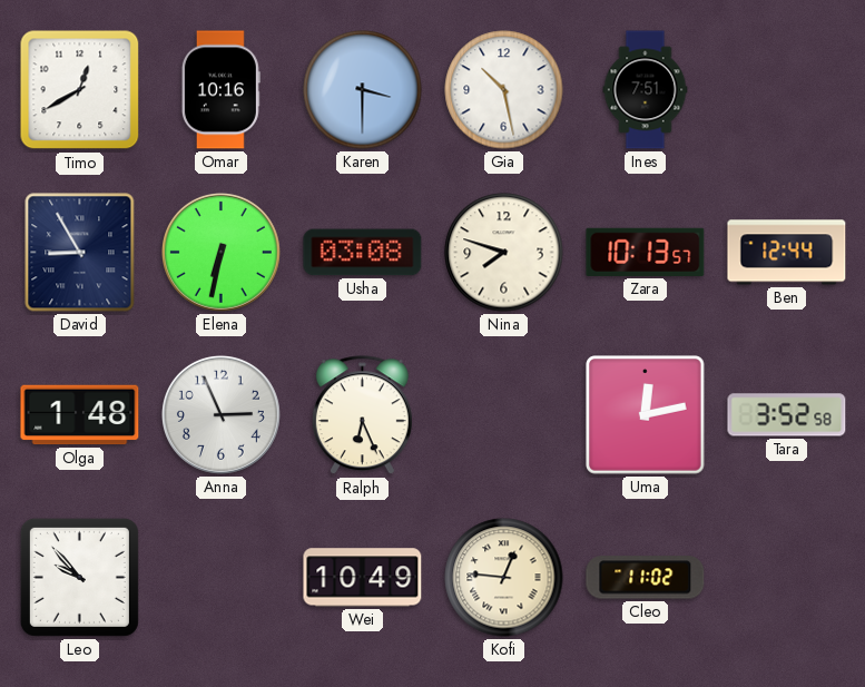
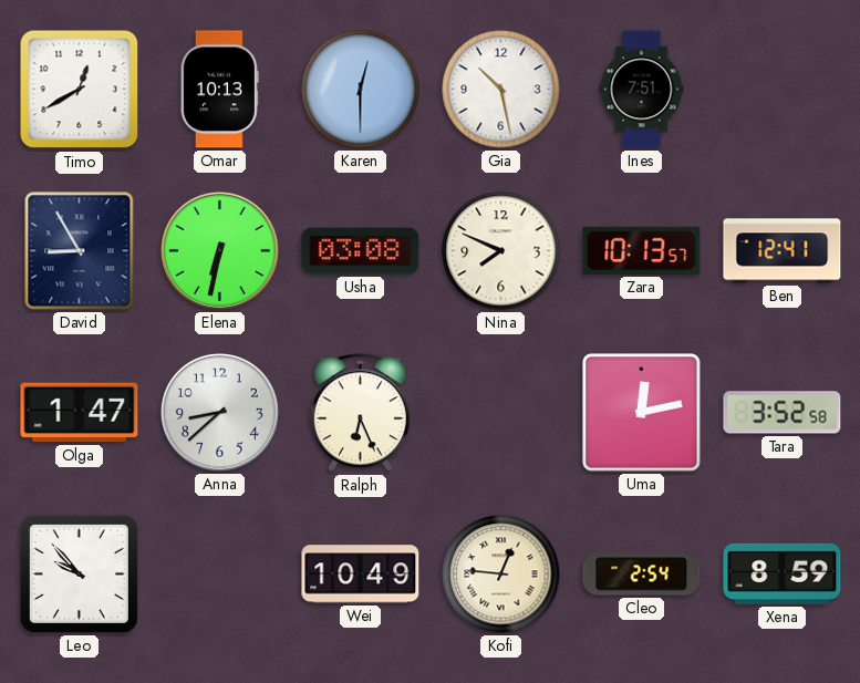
Omar: 10:16 -> 10:13 (219, 90)
Karen: 3:30 -> 12:30 (361, 90)
Nina: 7:48 -> 7:49 (501, 251)
Ben: 12:44 -> 12:41 (783, 251)
Olga: 1:48 -> 1:47 (80, 413)
Anna: 2:56 -> 8:38 (219, 412)
Cleo: 11:02 -> 2:54 (642, 575)
Xena: none -> 8:59 (783, 573)
